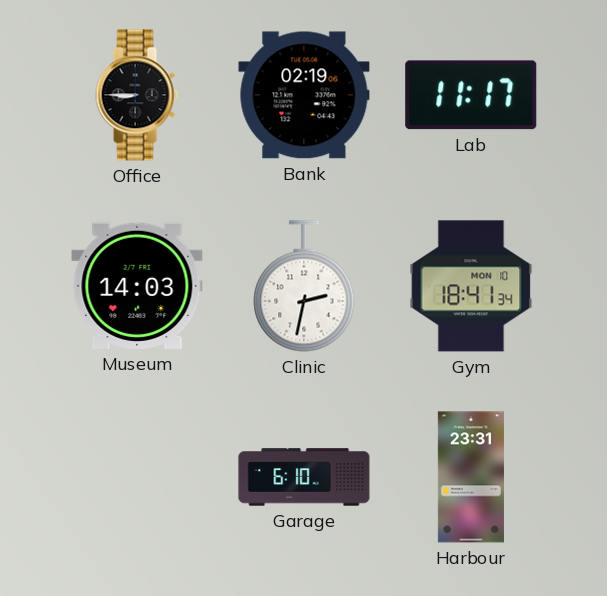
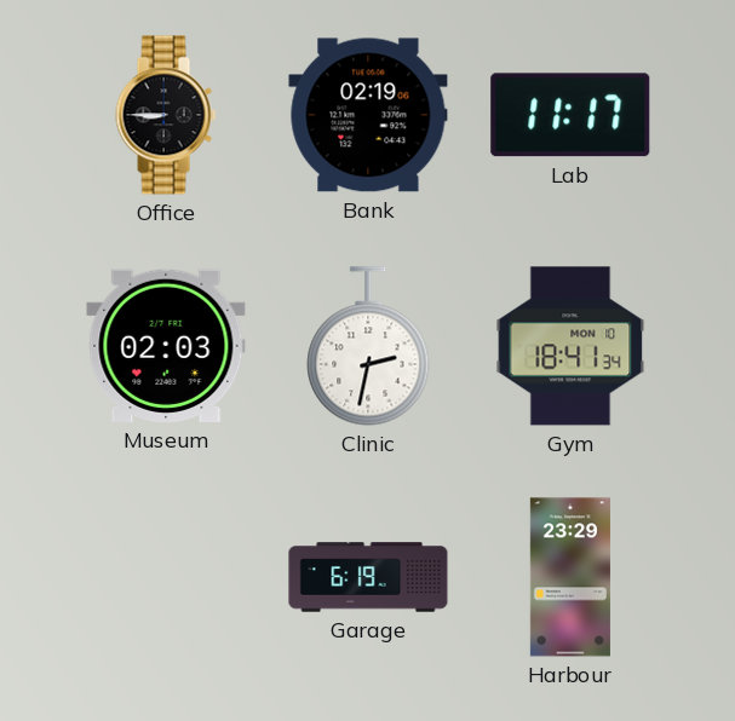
Museum: 14:03 -> 02:03 (166, 346)
Garage: 6:10 -> 6:19 (368, 577)
Harbour: 23:31 -> 23:29 (570, 577)
